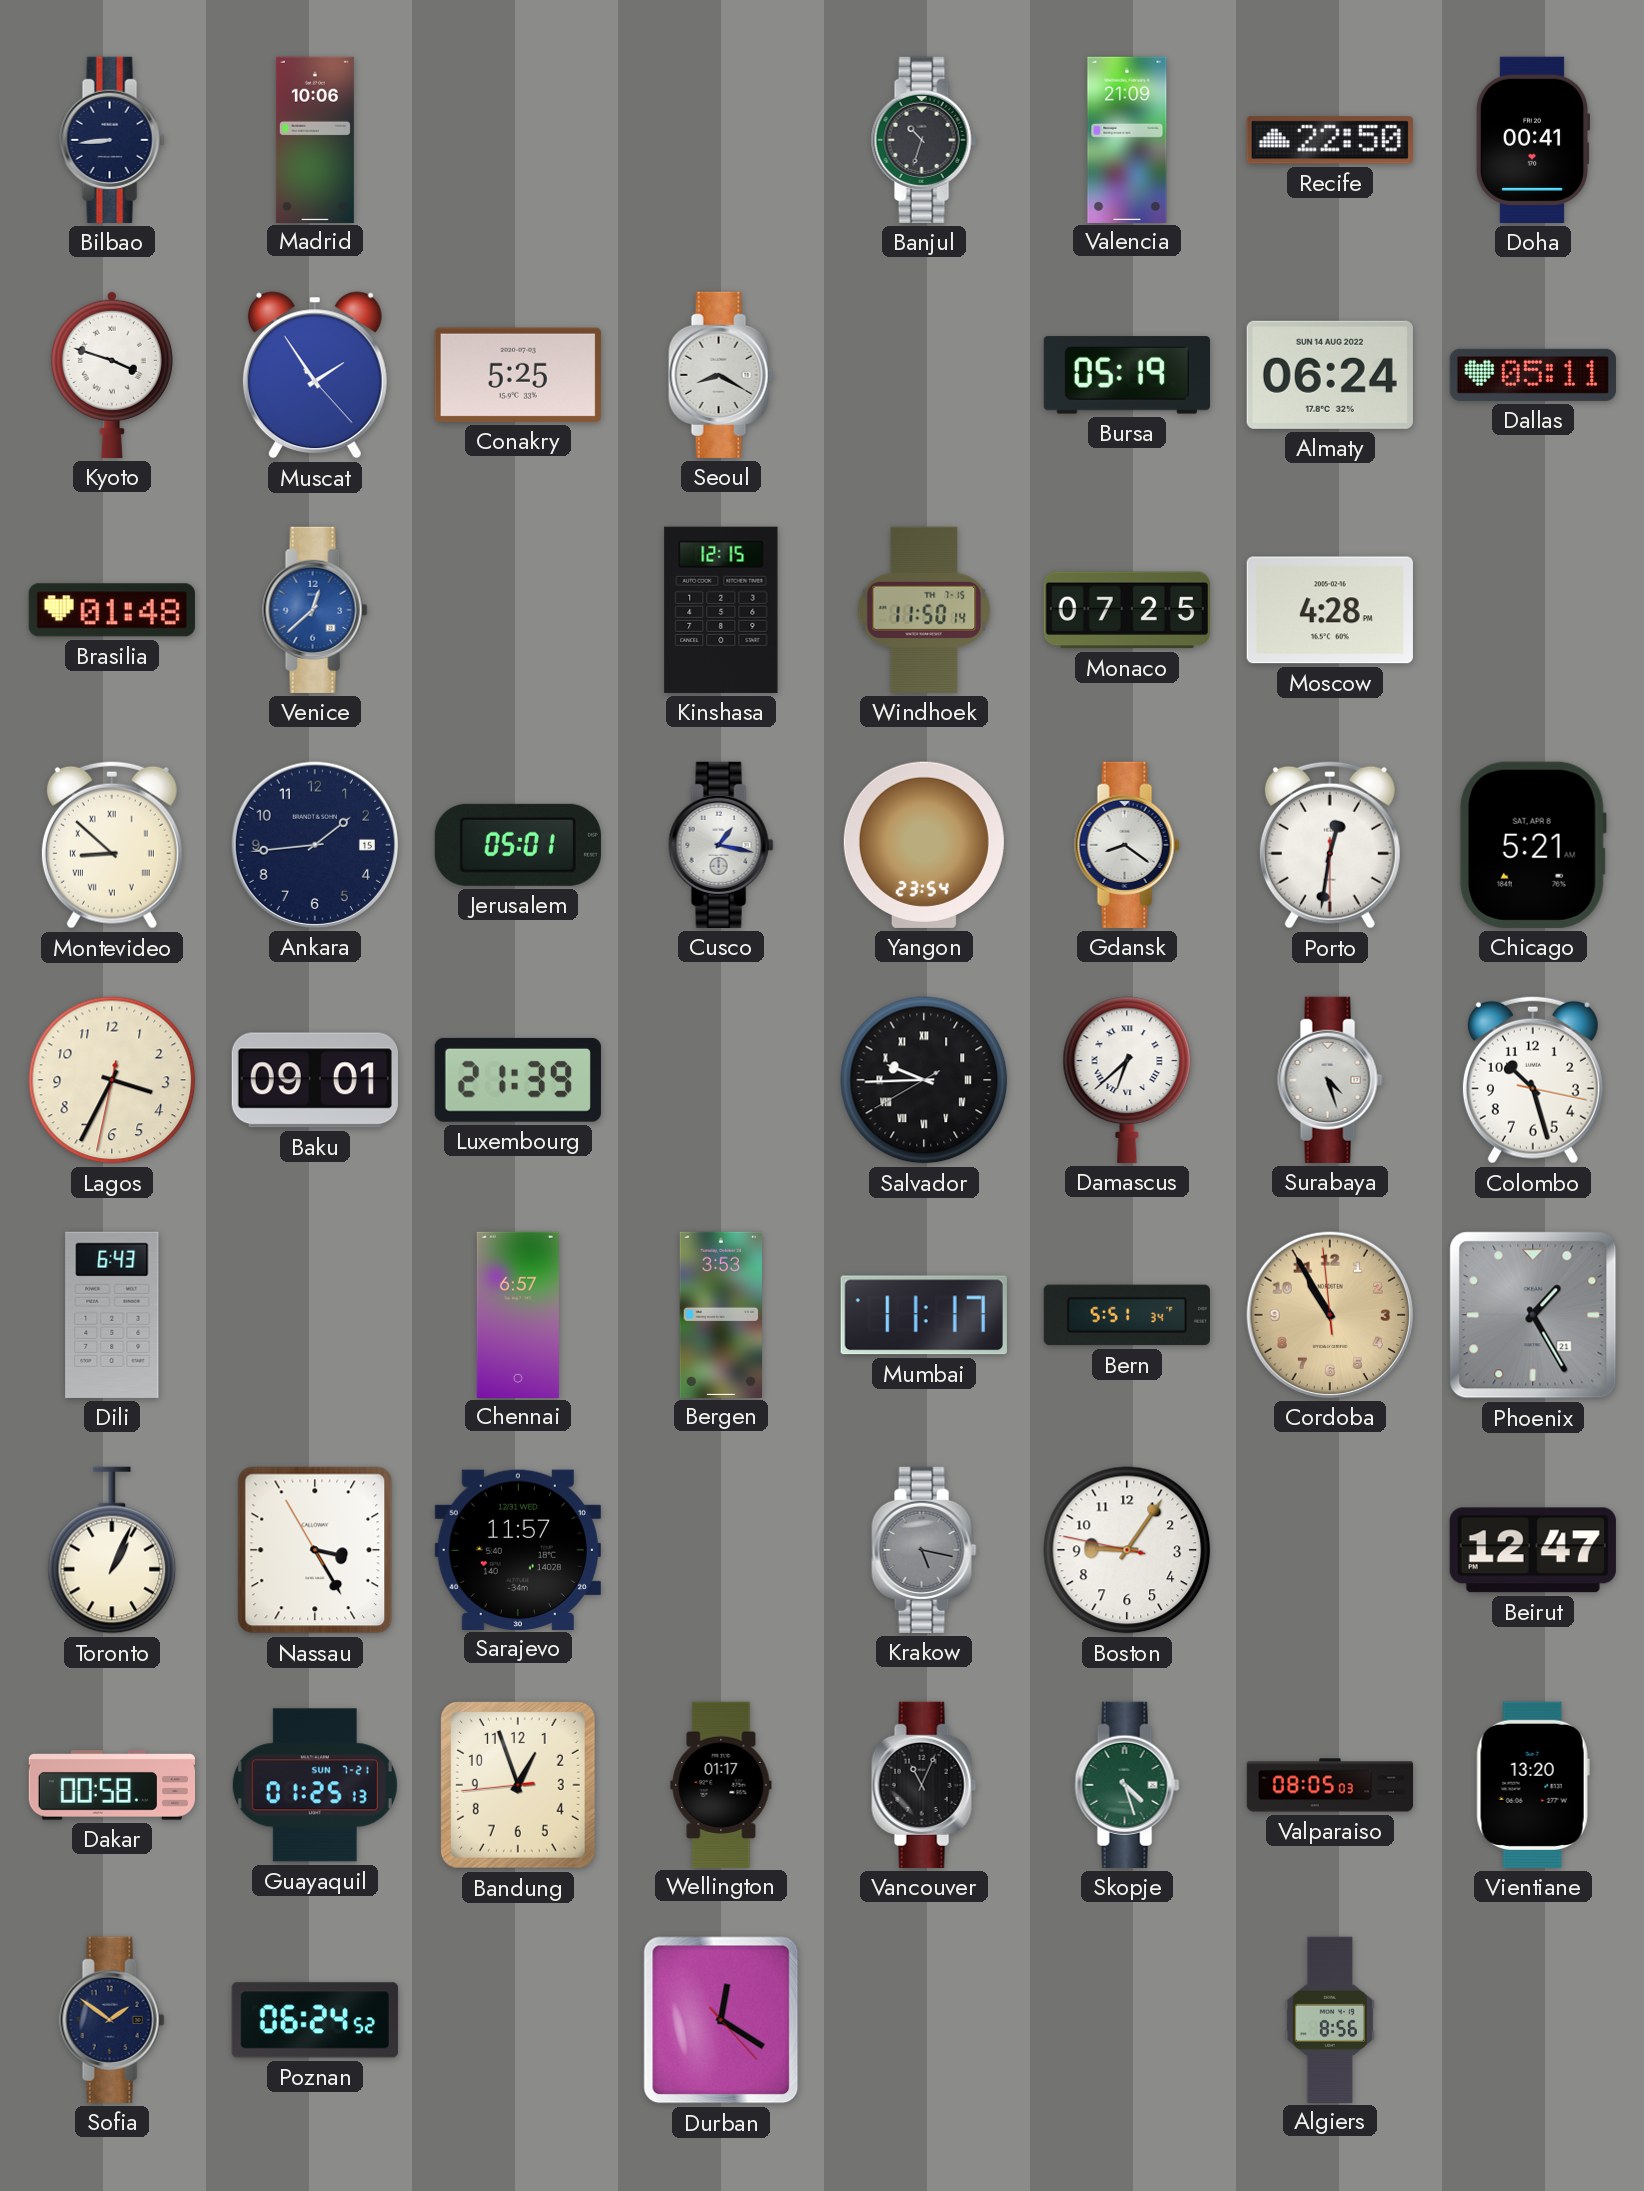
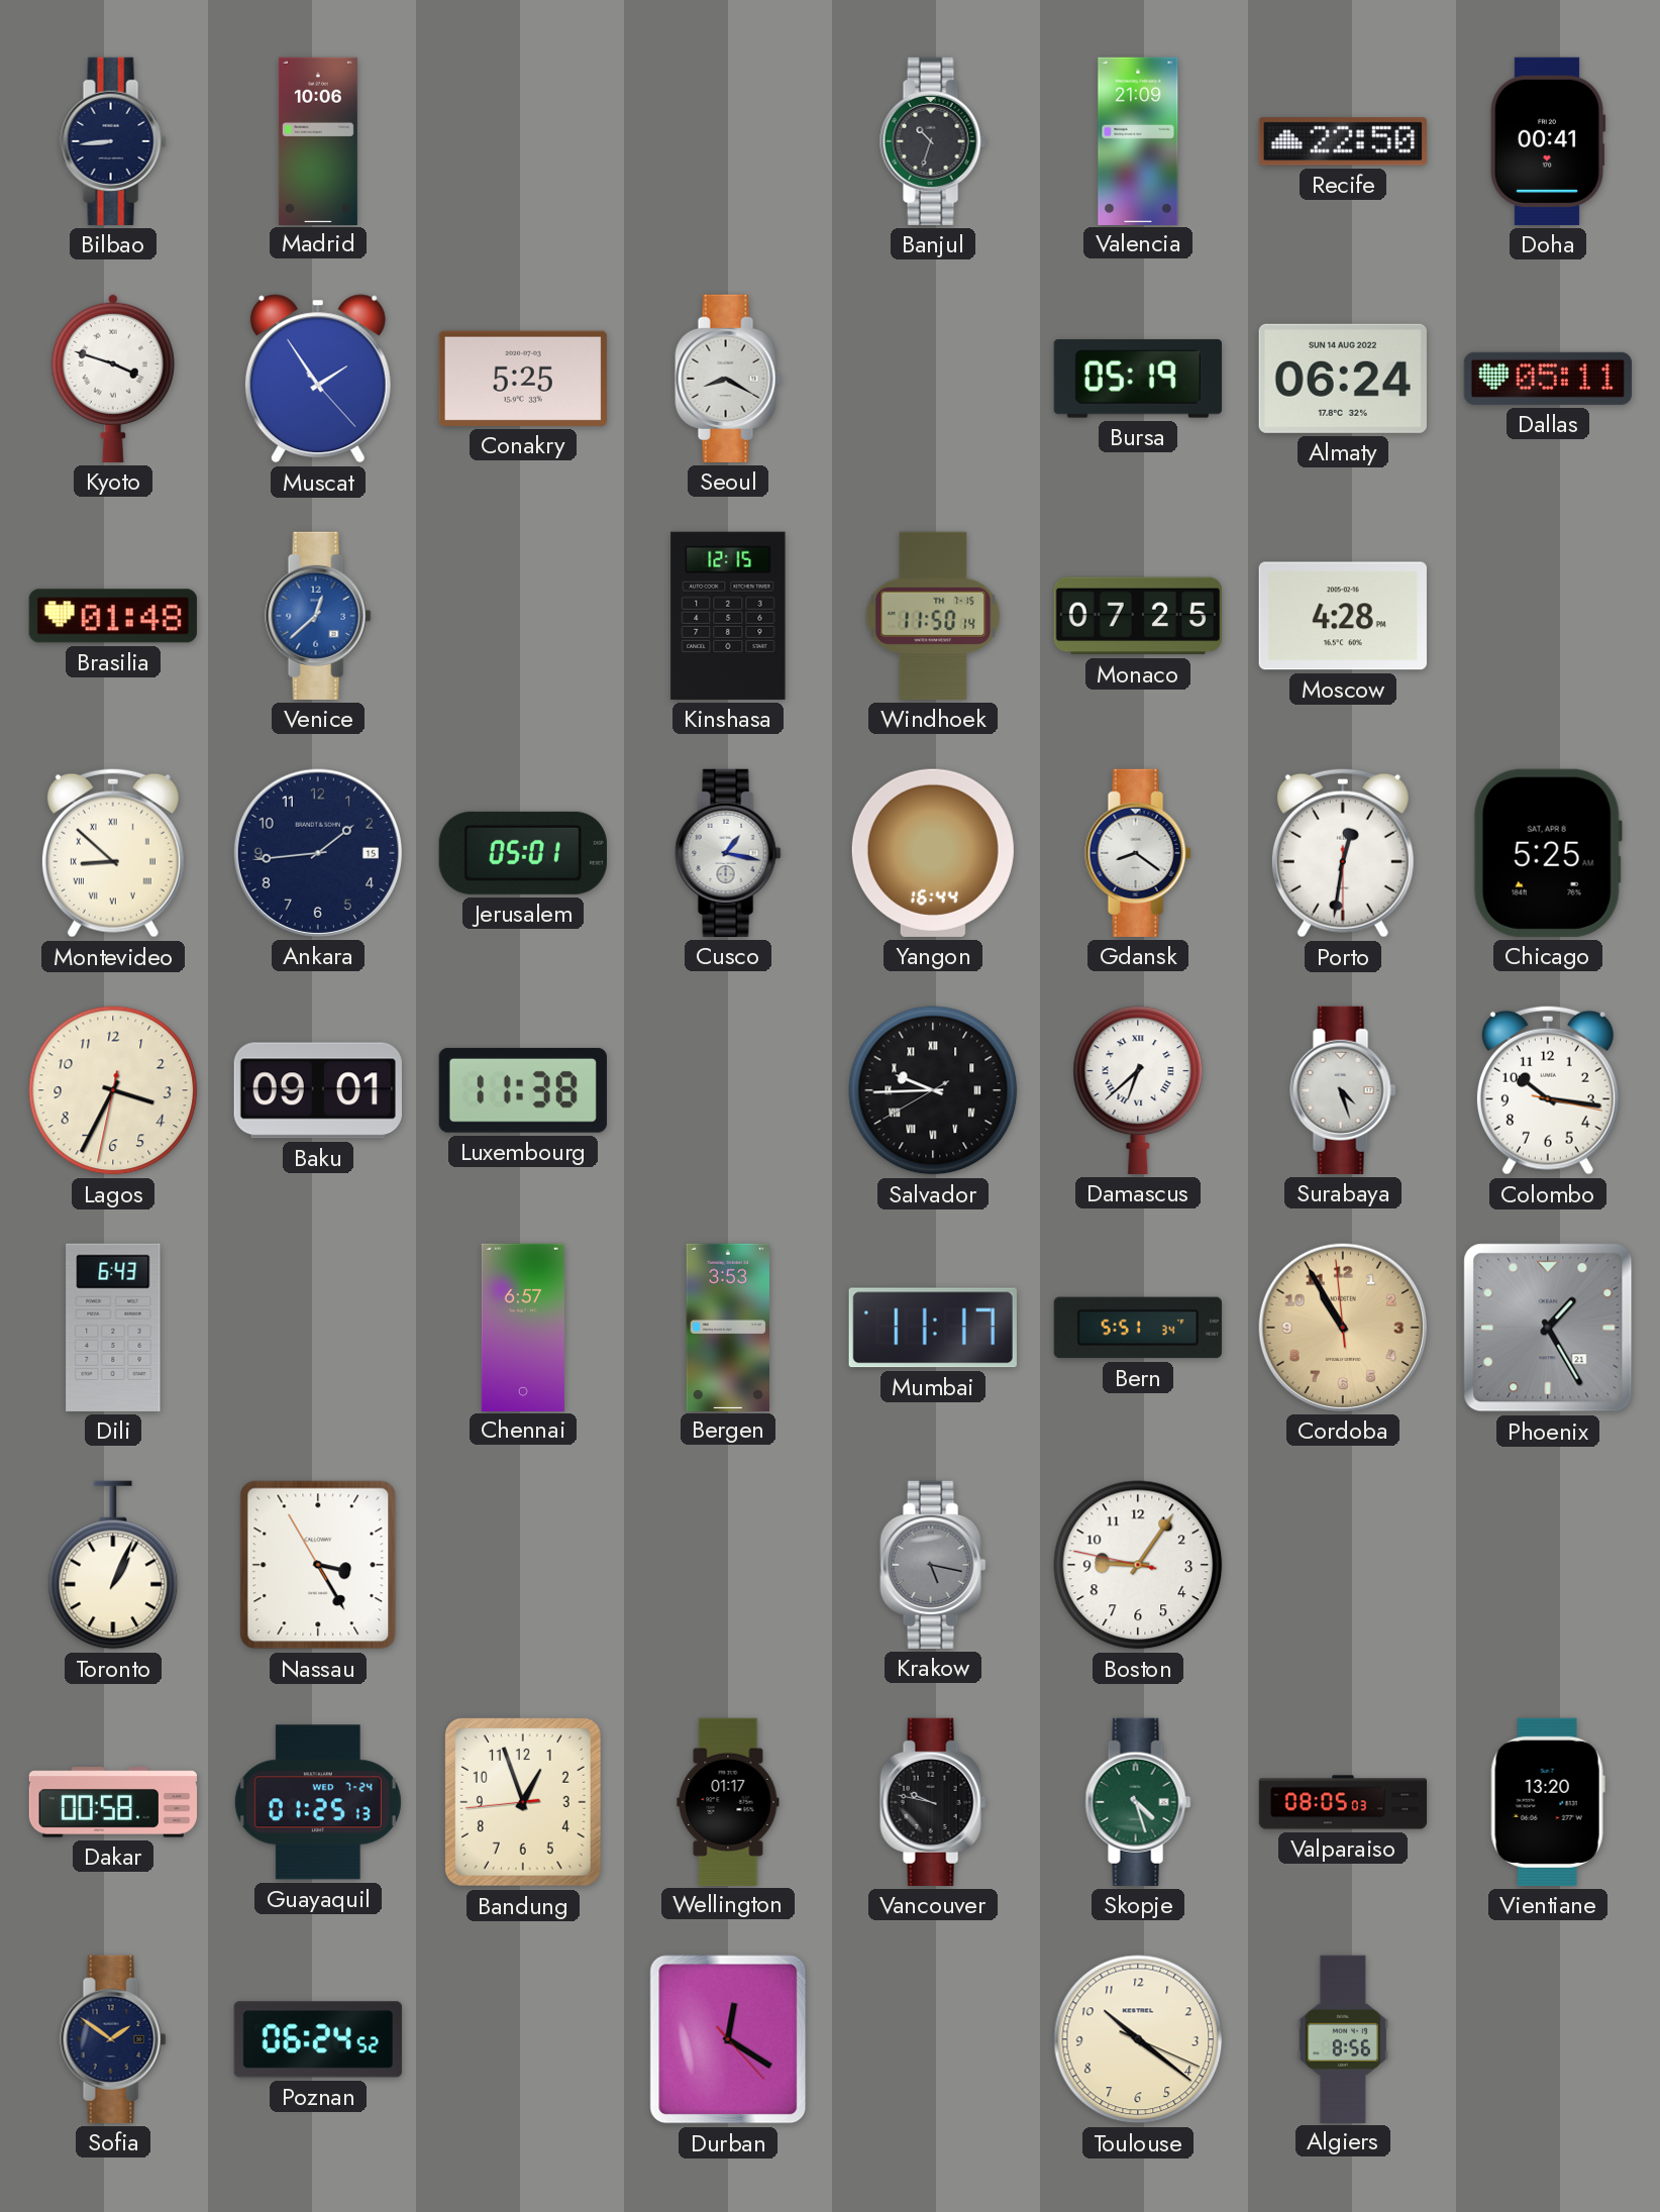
Yangon: 23:54 -> 16:44 (933, 853)
Chicago: 5:21 -> 5:25 (1548, 853)
Luxembourg: 21:39 -> 11:38 (523, 1090)
Colombo: 10:27 -> 10:16 (1548, 1090)
Sarajevo: 11:57 -> none (518, 1549)
Beirut: 12:47 -> none (1533, 1550)
Guayaquil date: SUN 7-21 -> WED 7-24 (318, 1802)
Vancouver: 11:04 -> 9:47 (933, 1802)
Toulouse: none -> 10:21 (1138, 2039)
